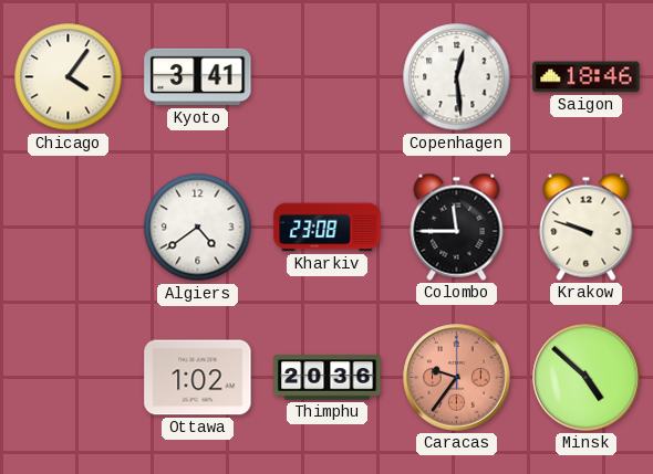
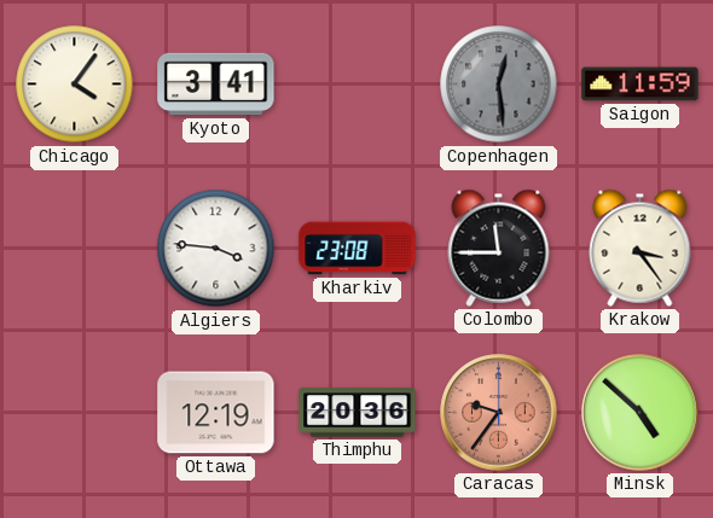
Copenhagen dial: white -> grey (499, 85)
Saigon: 18:46 -> 11:59 (640, 85)
Algiers: 4:39 -> 3:46 (216, 249)
Krakow: 9:48 -> 3:24 (640, 248)
Ottawa: 1:02 -> 12:19 (216, 413)
